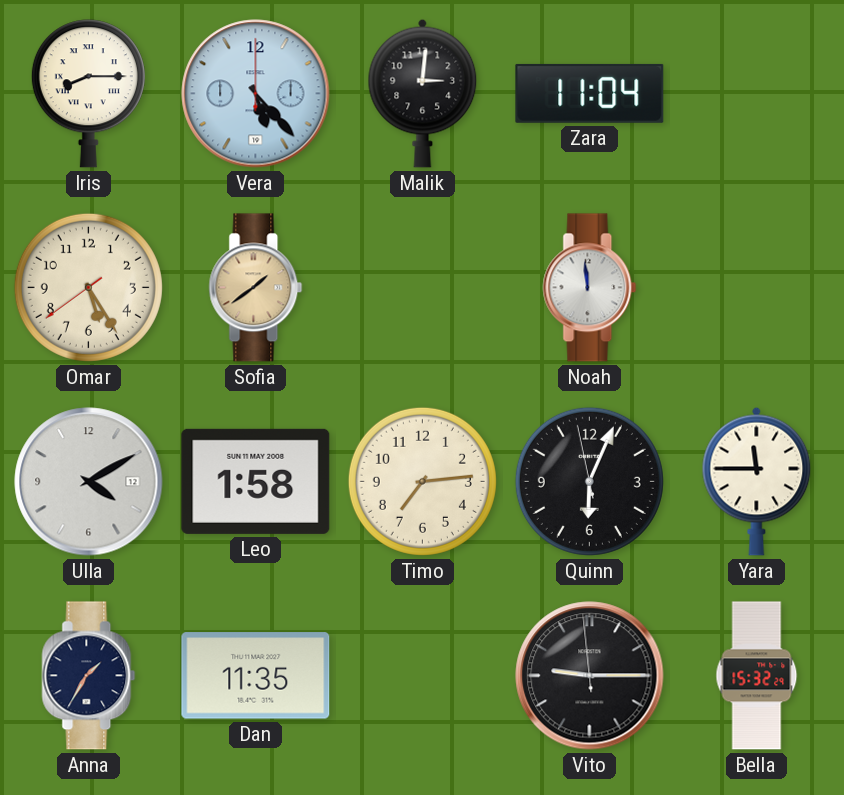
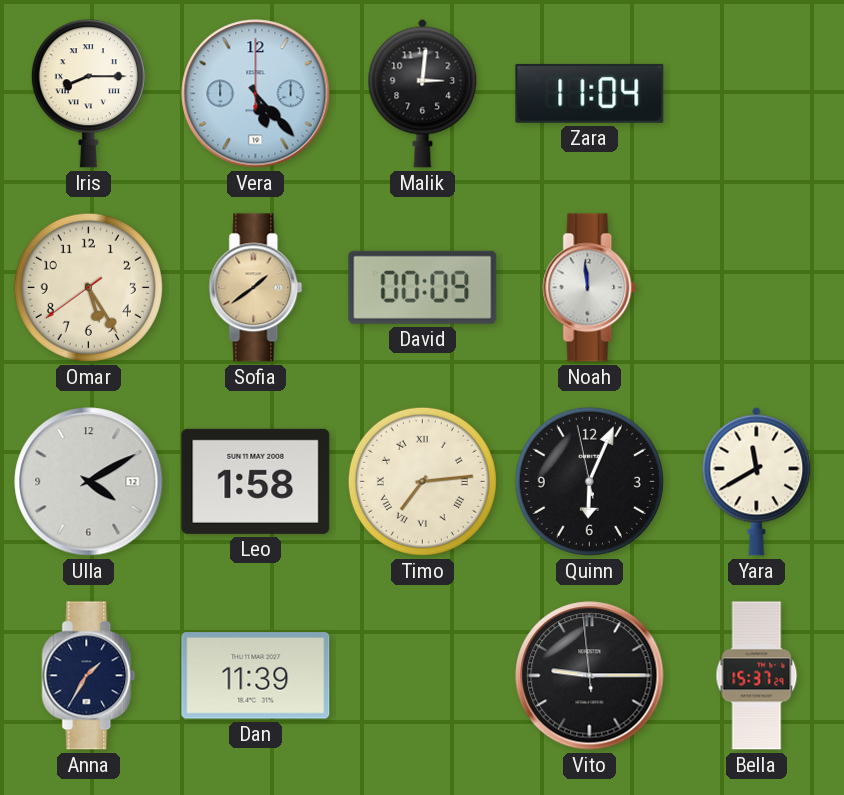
David: none -> 00:09 (423, 287)
Timo numerals: Arabic -> Roman (422, 481)
Yara: 11:45 -> 11:40 (757, 481)
Dan: 11:35 -> 11:39 (256, 676)
Bella: 15:32 -> 15:37 (757, 676)
